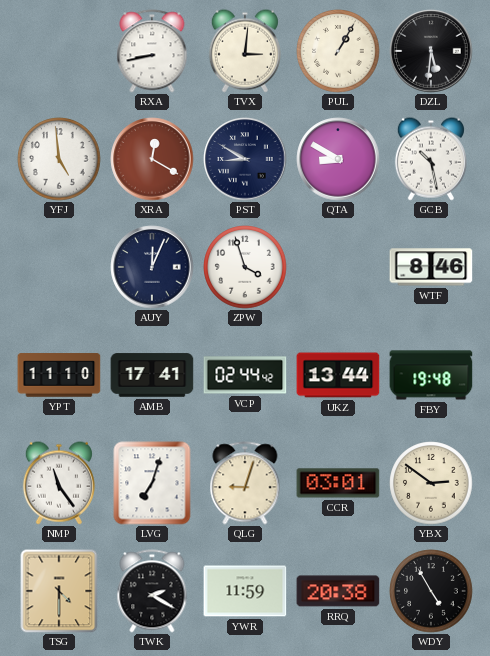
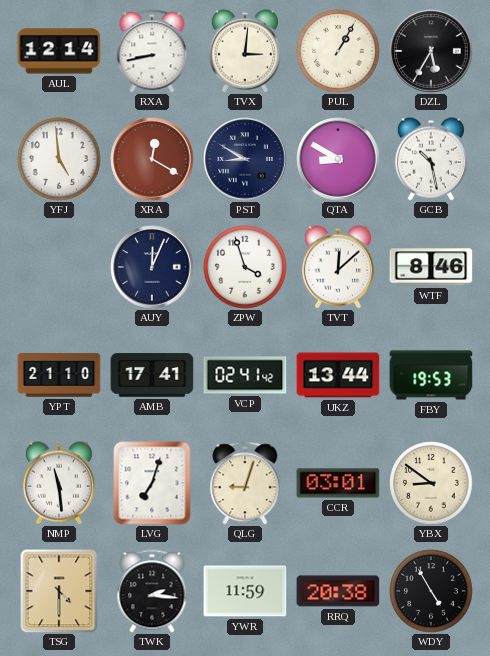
AUL: none -> 12:14 (59, 51)
DZL: 5:31 -> 5:35 (431, 51)
TVT: none -> 12:08 (338, 267)
YPT: 11:10 -> 21:10 (59, 375)
VCP: 02:44 -> 02:41 (245, 375)
FBY: 19:48 -> 19:53 (431, 375)
NMP: 11:24 -> 11:29 (59, 483)
YBX: 2:51 -> 8:51 (431, 483)
TWK: 2:20 -> 2:16 (152, 591)
